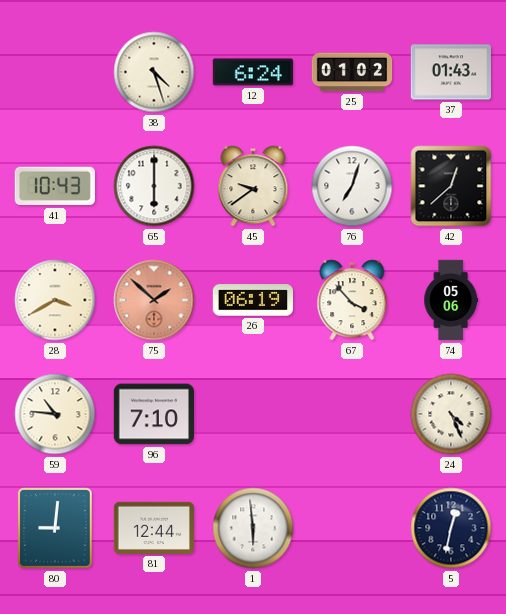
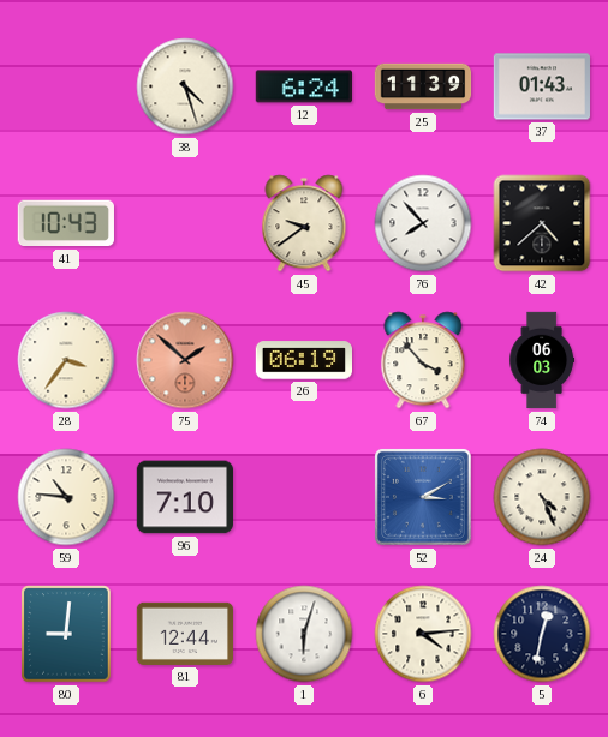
25: 01:02 -> 11:39 (423, 86)
65: 6:00 -> none (154, 186)
76: 7:03 -> 7:53 (423, 223)
42: 12:38 -> 4:38 (542, 223)
28: 3:40 -> 3:36 (66, 360)
74: 05:06 -> 06:03 (542, 360)
52: none -> 3:10 (423, 497)
1: 5:59 -> 6:03 (304, 634)
6: none -> 4:14 (423, 634)
